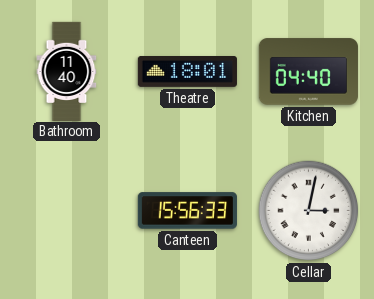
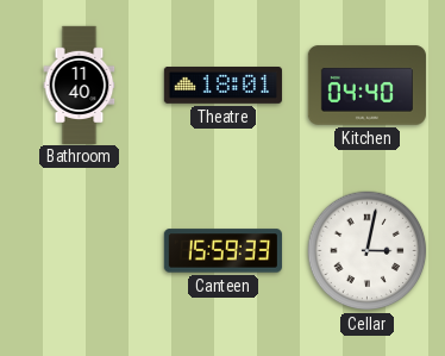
Canteen: 15:56 -> 15:59 (223, 251)
